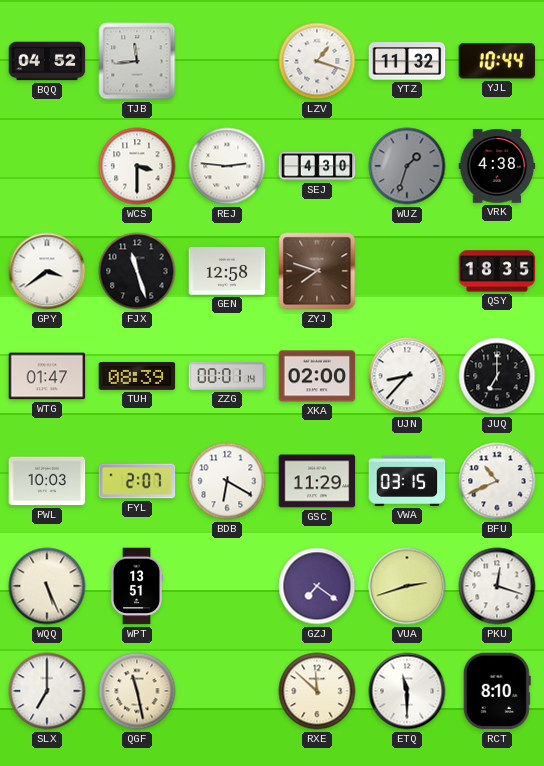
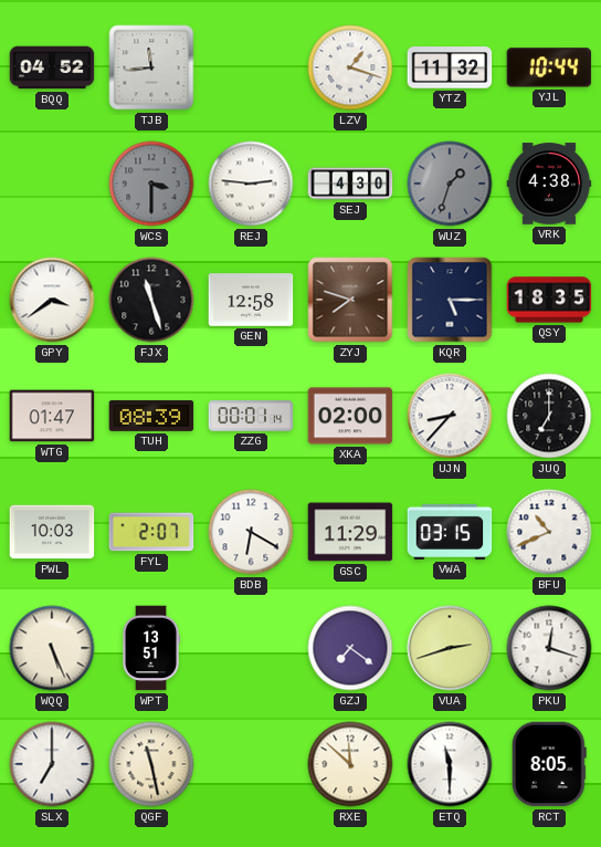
WCS dial: white -> grey (151, 184)
KQR: none -> 5:15 (450, 300)
RCT: 8:10 -> 8:05 (549, 764)
